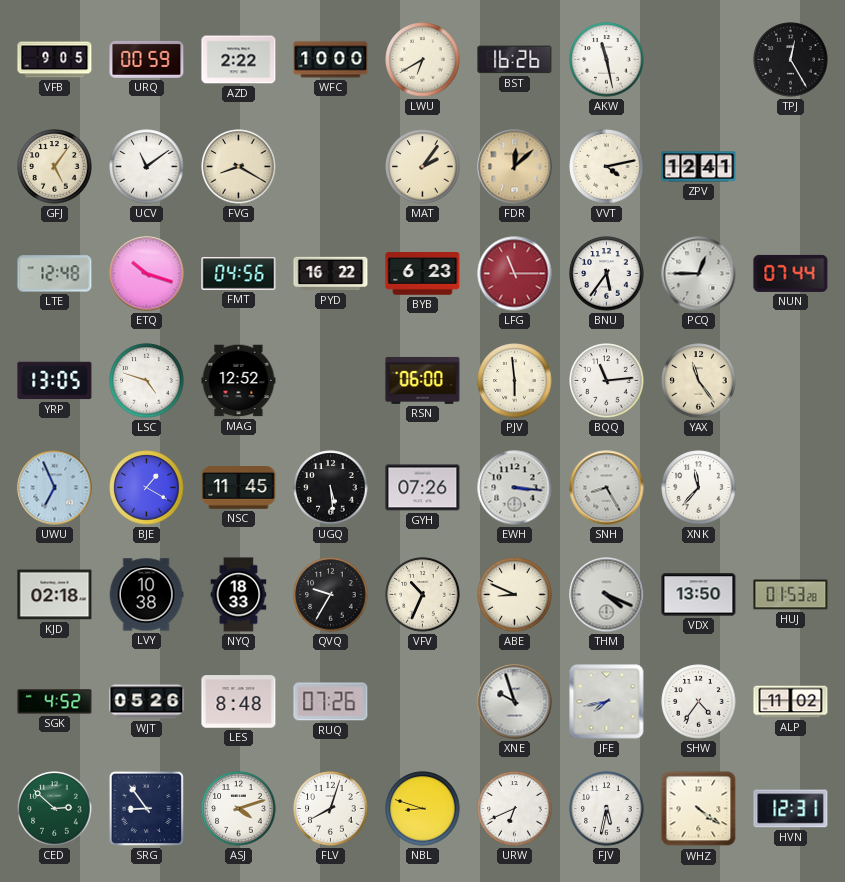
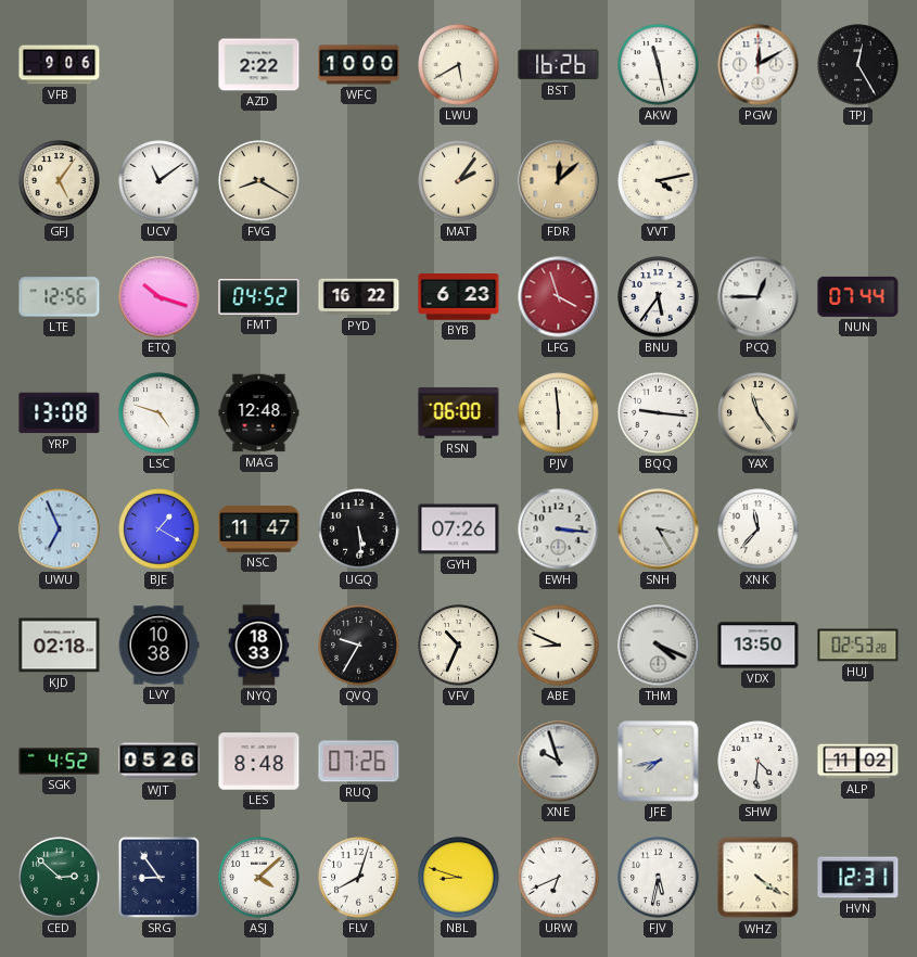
VFB: 9:05 -> 9:06 (60, 65)
URQ: 00:59 -> none (147, 59)
LWU: 6:40 -> 5:40 (459, 65)
PGW: none -> 12:10 (759, 65)
ZPV: 12:41 -> none (699, 167)
LTE: 12:48 -> 12:56 (60, 297)
FMT: 04:56 -> 04:52 (259, 297)
LFG: 11:15 -> 3:57 (559, 297)
YRP: 13:05 -> 13:08 (60, 413)
MAG: 12:52 -> 12:48 (259, 413)
BQQ: 11:14 -> 9:16 (659, 413)
NSC: 11:45 -> 11:47 (259, 529)
SNH: 8:25 -> 3:25 (659, 529)
HUJ: 01:53 -> 02:53 (858, 646)
SHW: 4:36 -> 4:31 (759, 762)
ASJ: 4:12 -> 4:08 (259, 878)
